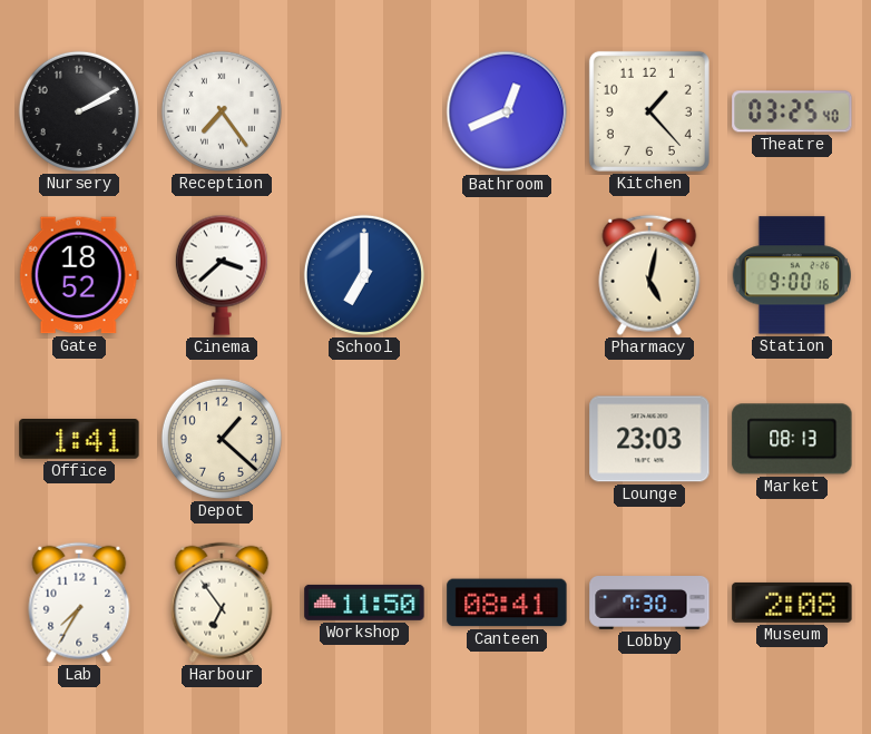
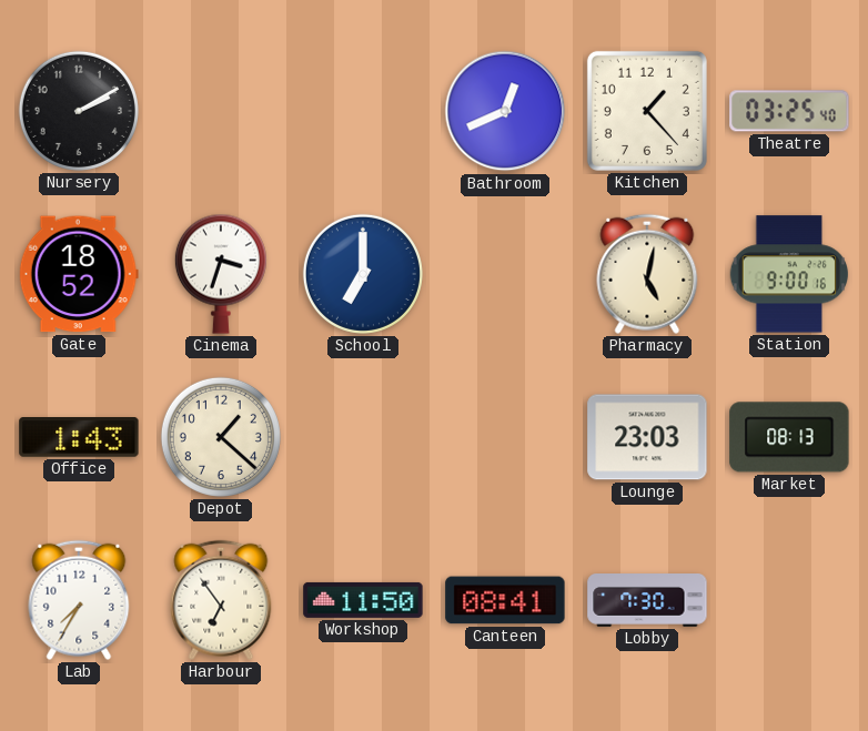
Reception: 7:24 -> none (222, 111)
Cinema: 3:38 -> 3:33 (221, 274)
Office: 1:41 -> 1:43 (79, 438)
Museum: 2:08 -> none (792, 603)
